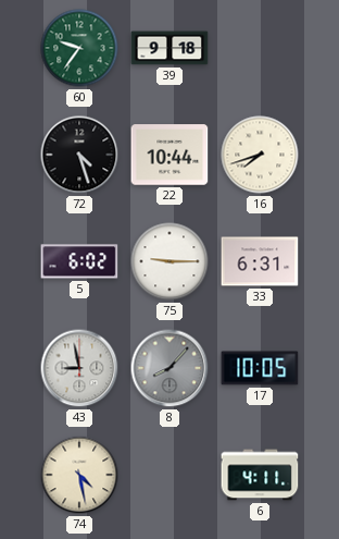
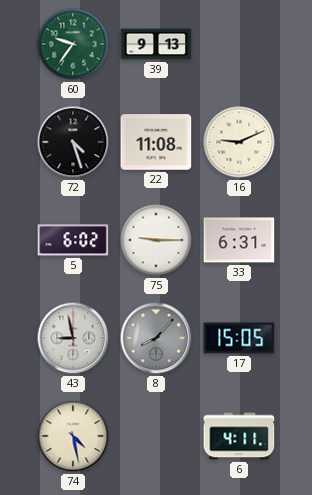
39: 9:18 -> 9:13 (156, 44)
22: 10:44 -> 11:08 (156, 142)
16: 7:42 -> 9:11 (239, 142)
17: 10:05 -> 15:05 (239, 338)
